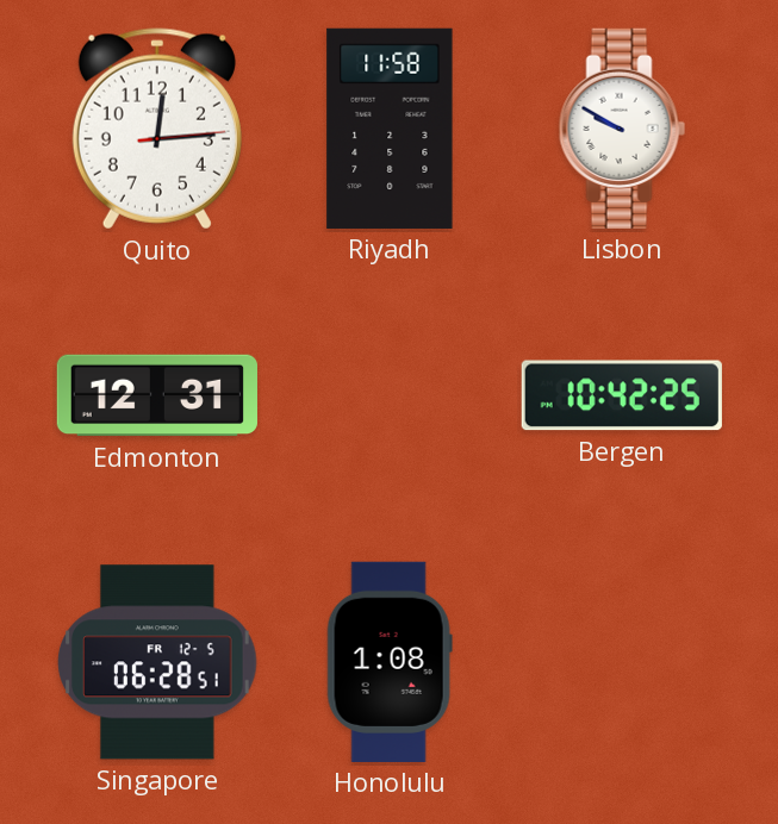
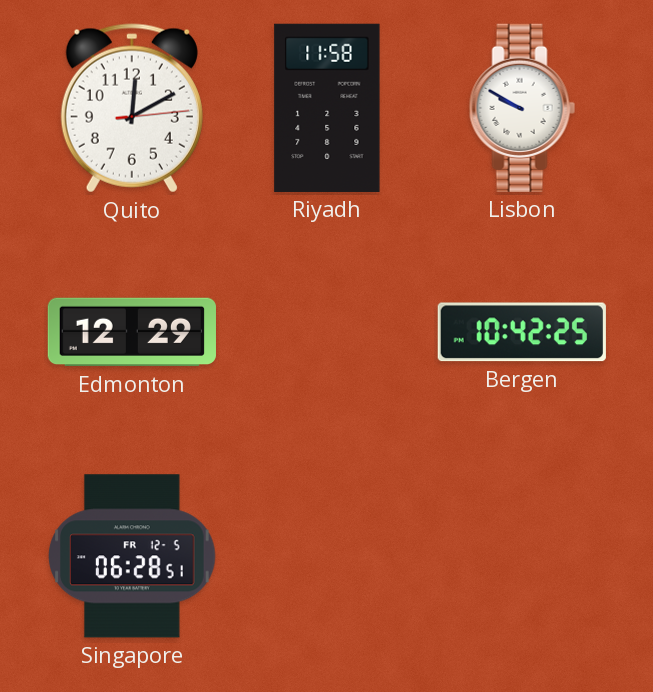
Quito: 12:14 -> 12:10 (132, 108)
Edmonton: 12:31 -> 12:29 (132, 332)
Honolulu: 1:08 -> none (390, 662)
